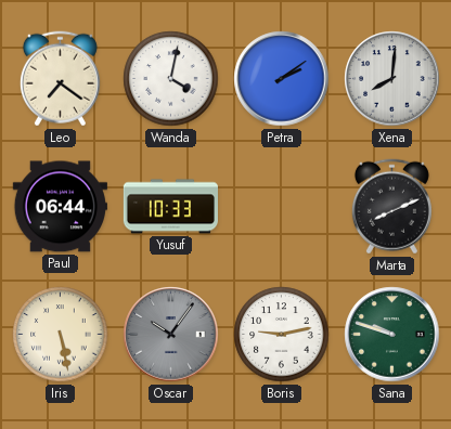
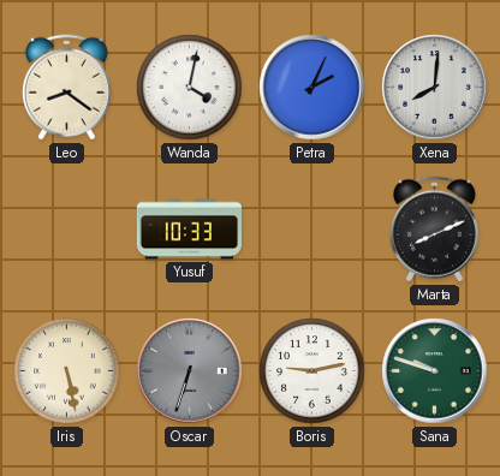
Leo: 7:21 -> 8:21 (66, 88)
Petra: 2:09 -> 2:04 (312, 88)
Paul: 06:44 -> none (60, 207)
Oscar: 10:06 -> 6:33 (190, 371)
